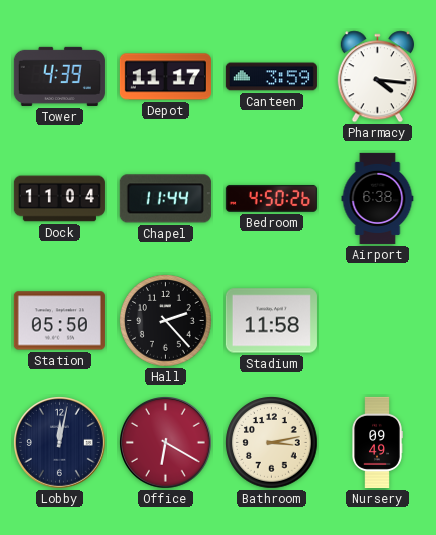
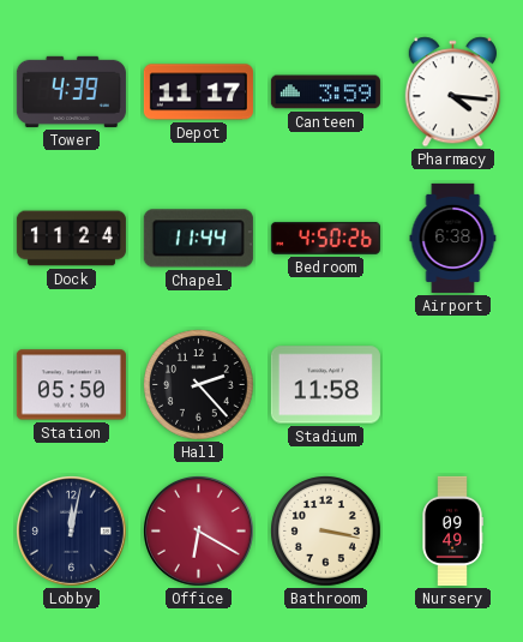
Dock: 11:04 -> 11:24 (71, 239)
Bathroom: 3:13 -> 3:17 (326, 532)
